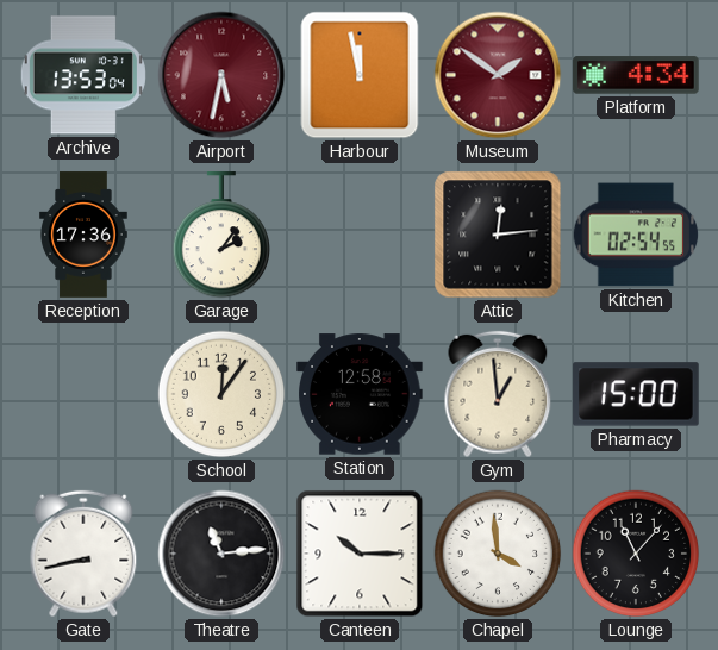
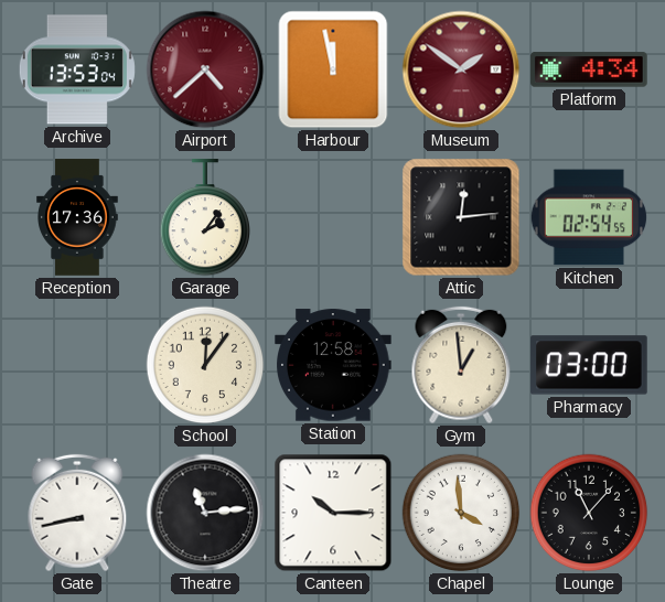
Airport: 5:32 -> 4:38 (205, 69)
Pharmacy: 15:00 -> 03:00 (589, 365)
